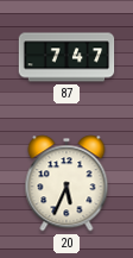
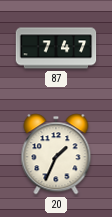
20: 5:34 -> 1:34 (56, 154)
